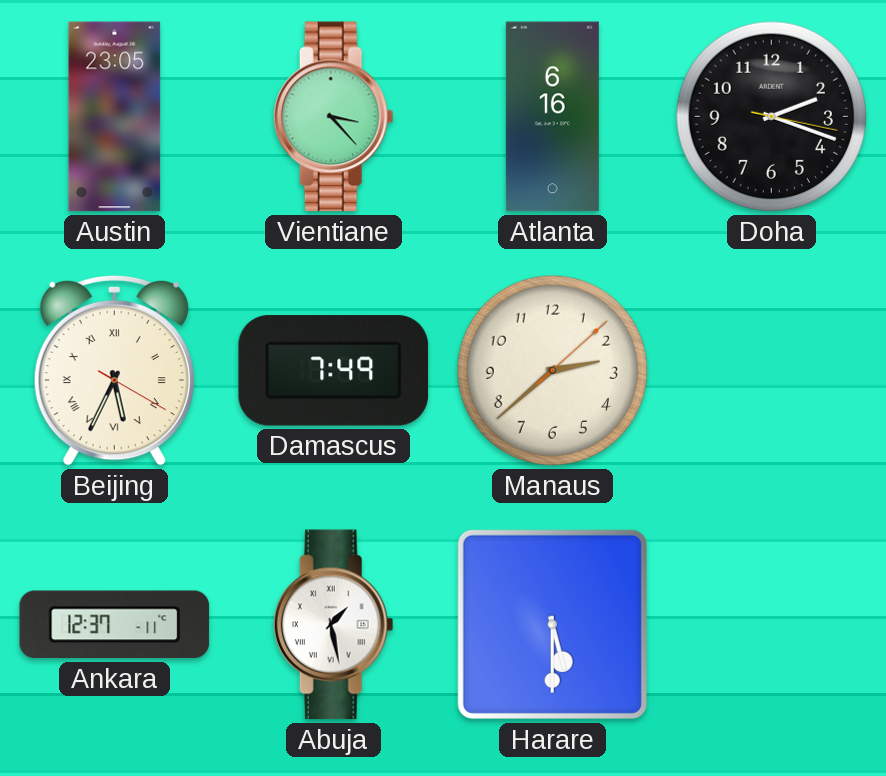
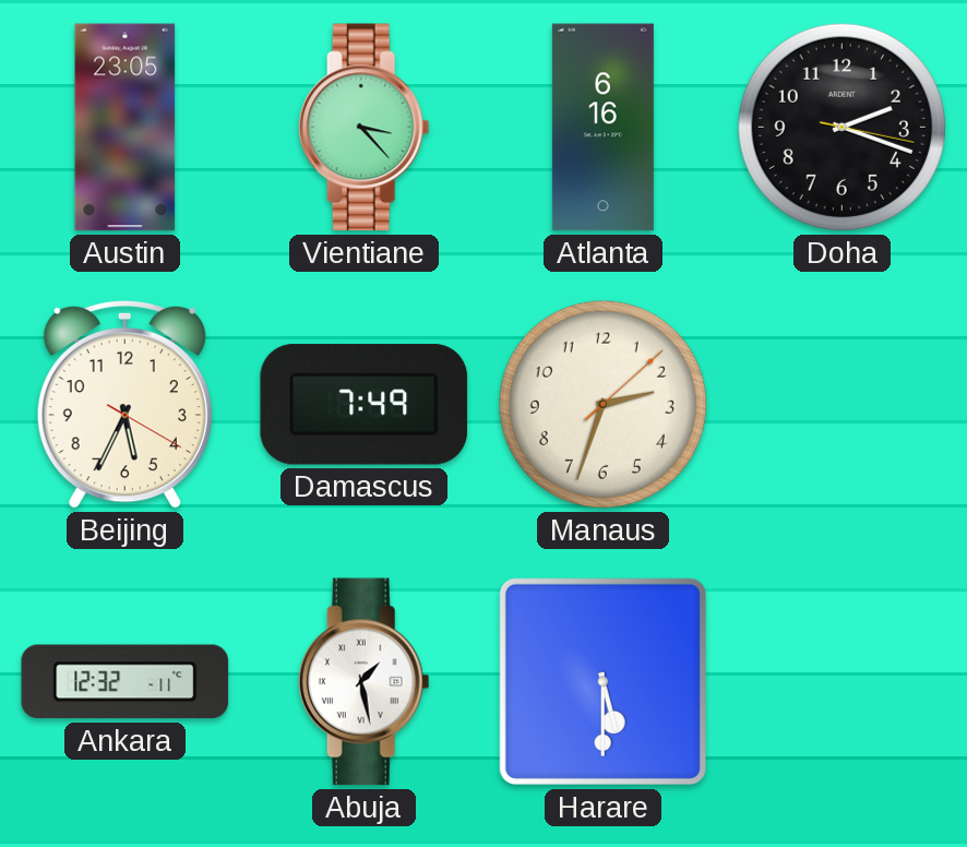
Beijing numerals: Roman -> Arabic (124, 404)
Manaus: 2:38 -> 2:33 (602, 404)
Ankara: 12:37 -> 12:32 (126, 682)
